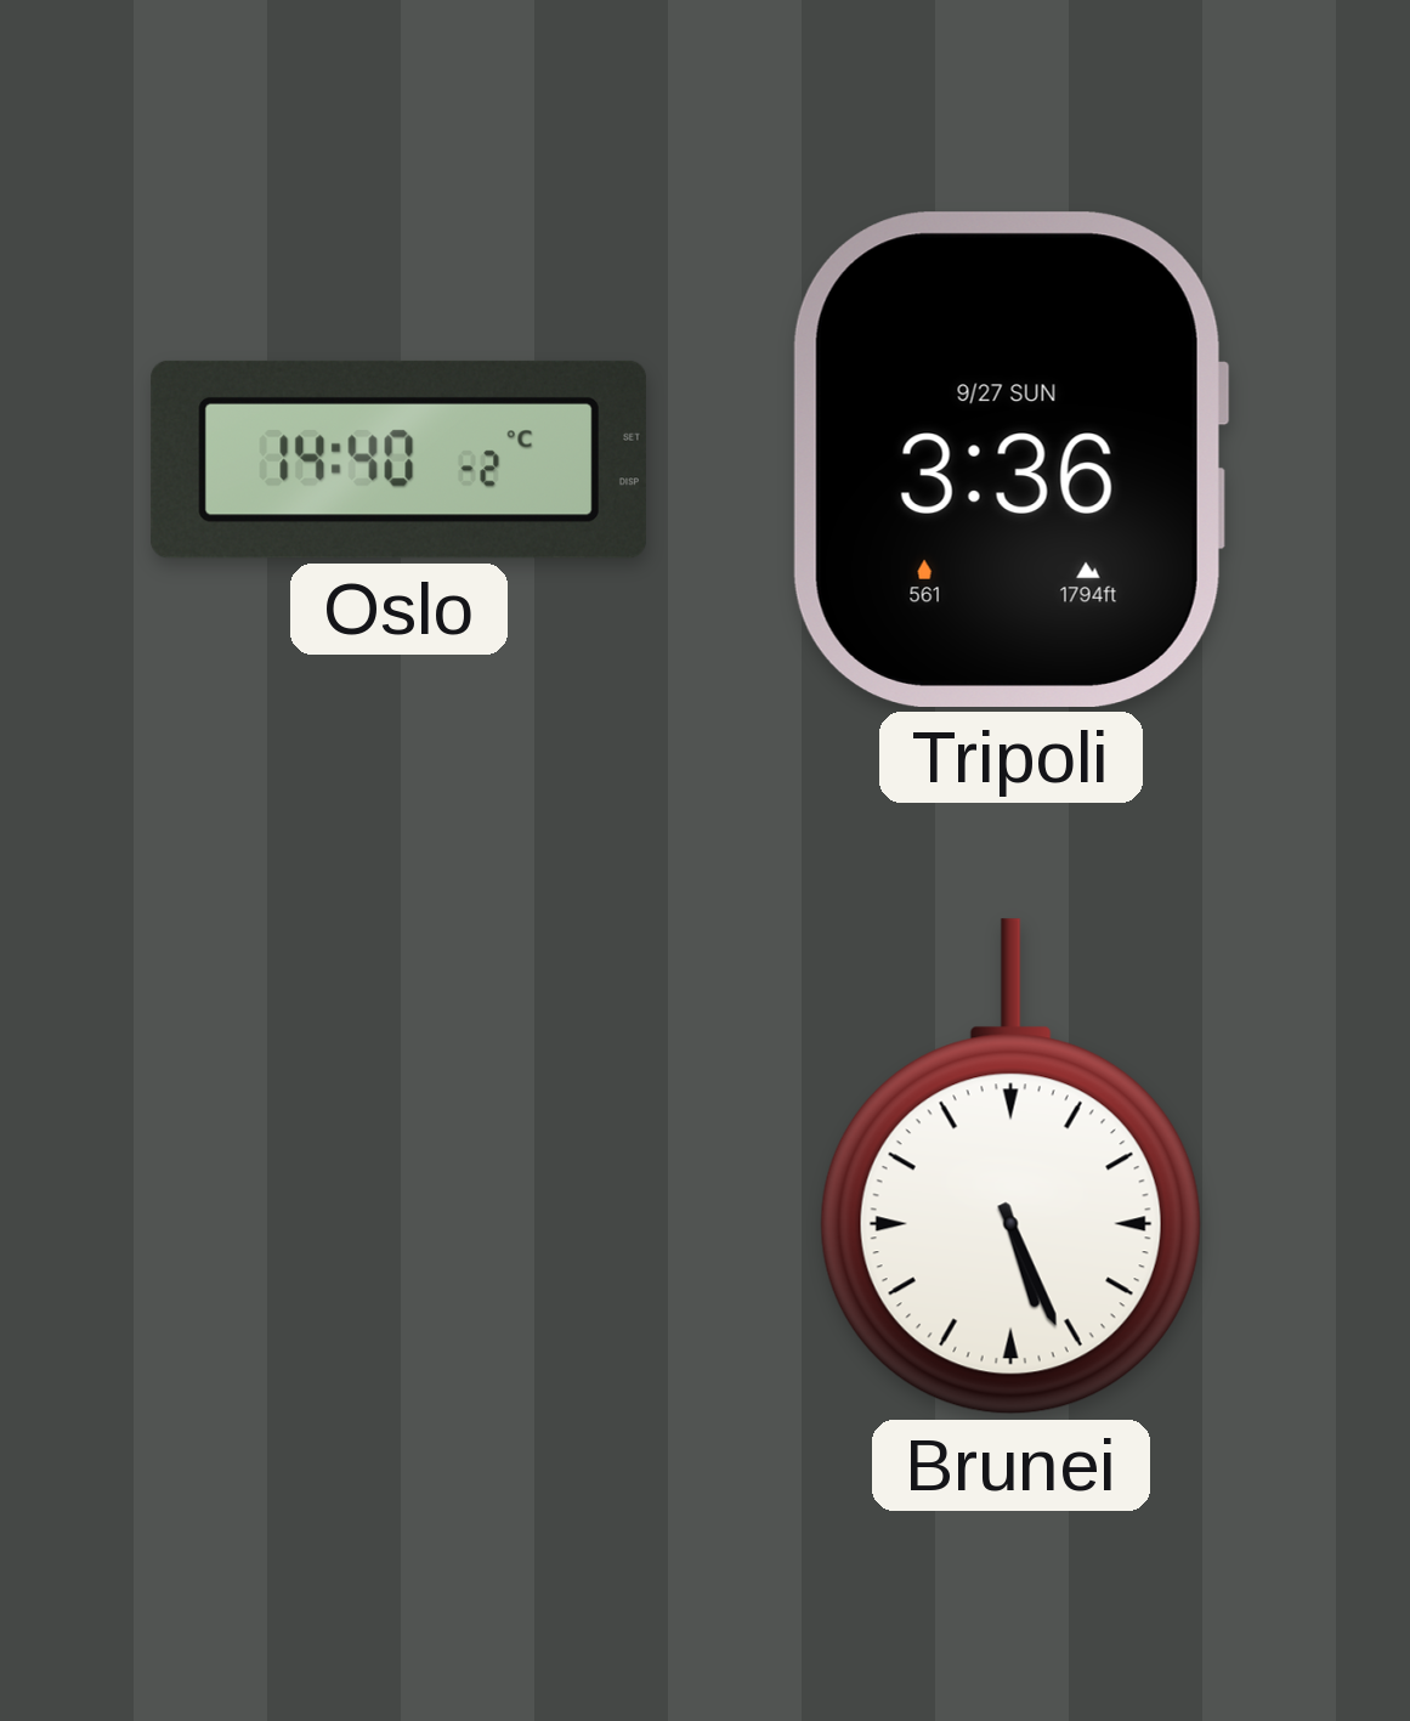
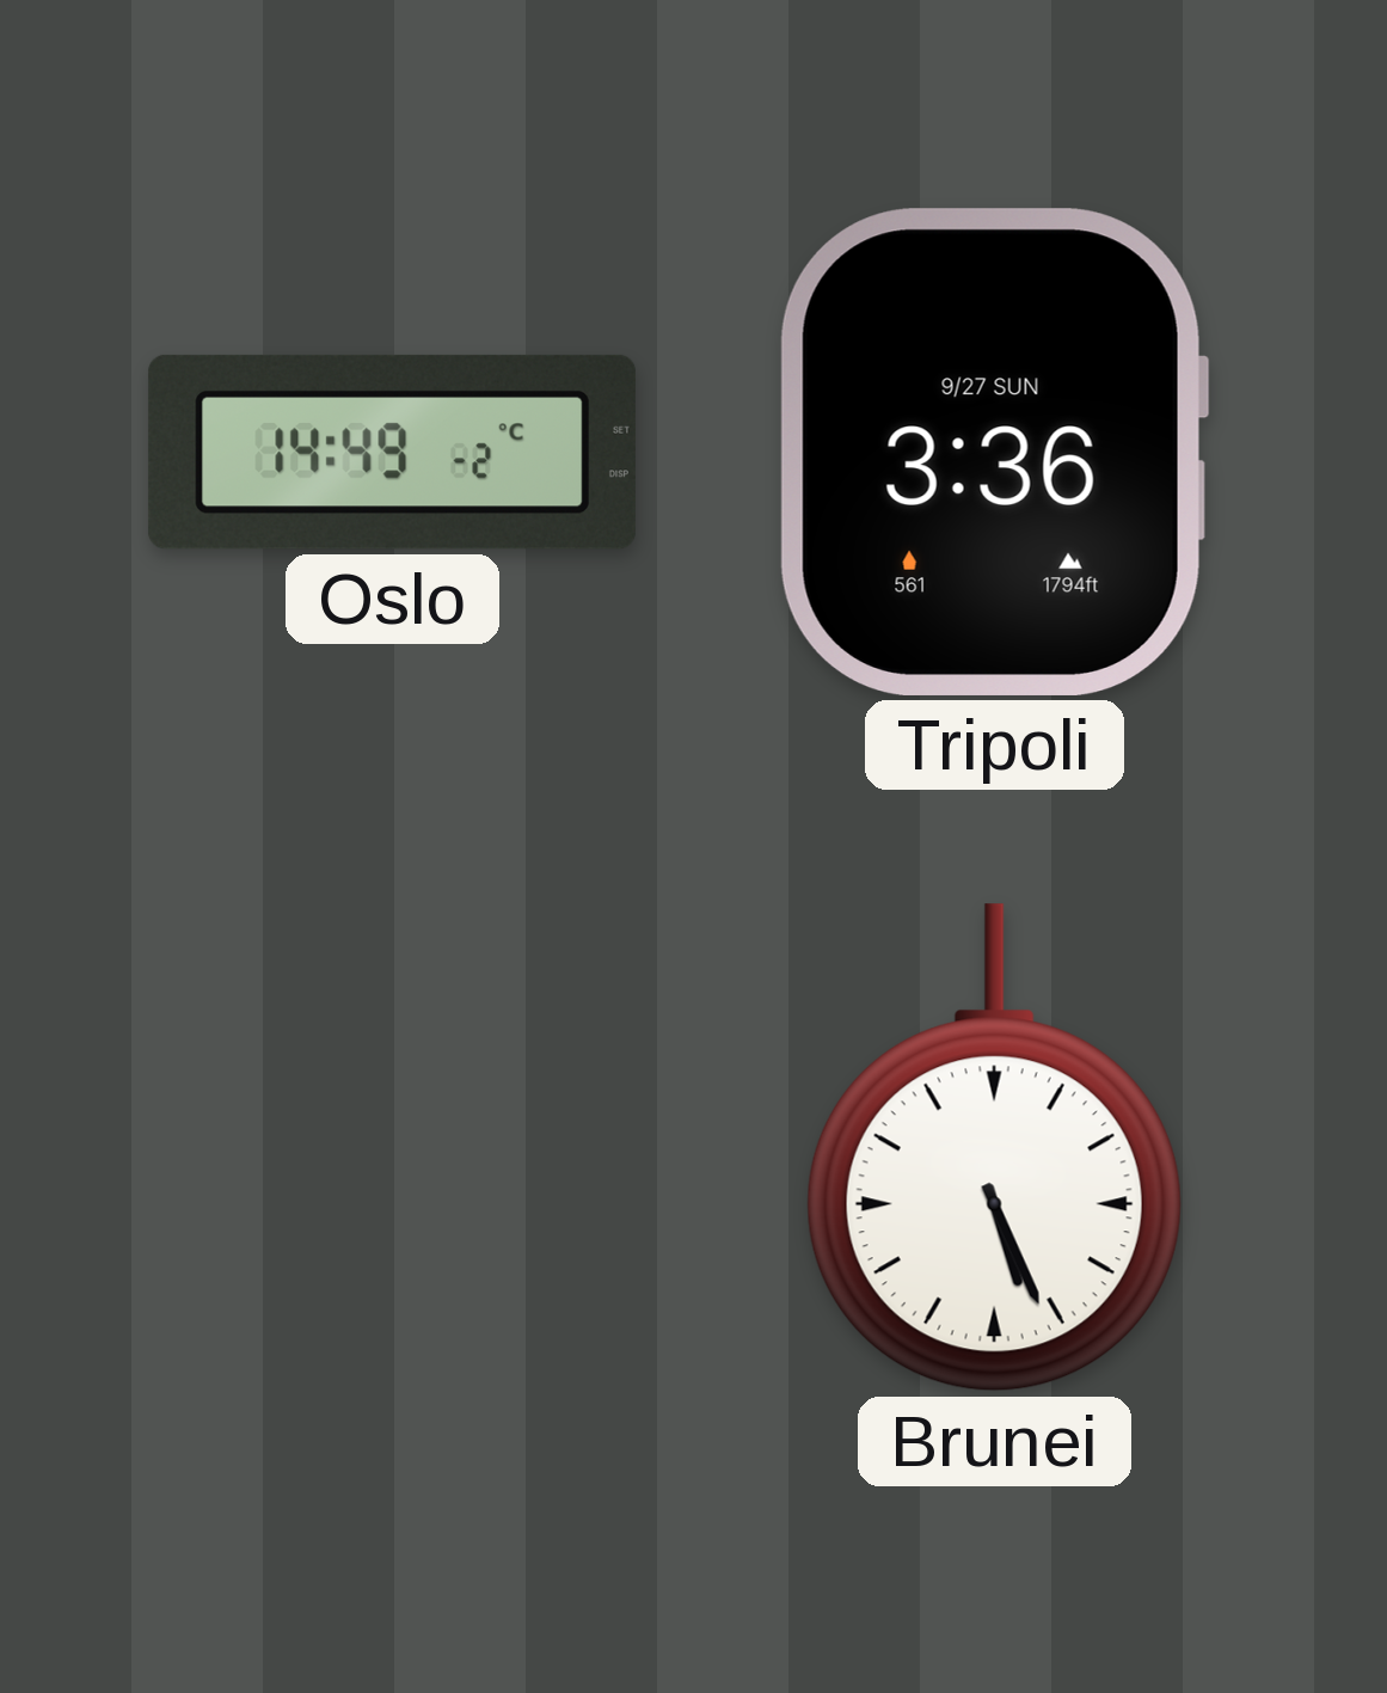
Oslo: 14:40 -> 14:49 (392, 452)
